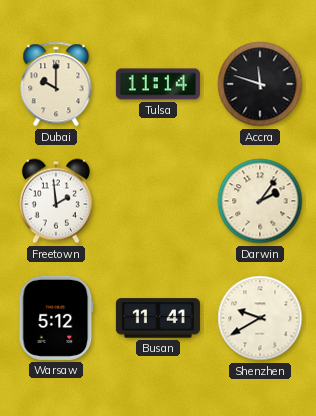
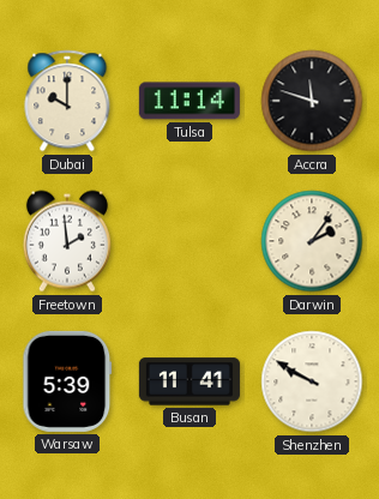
Warsaw: 5:12 -> 5:39 (67, 381)
Shenzhen: 9:40 -> 9:50 (312, 381)
